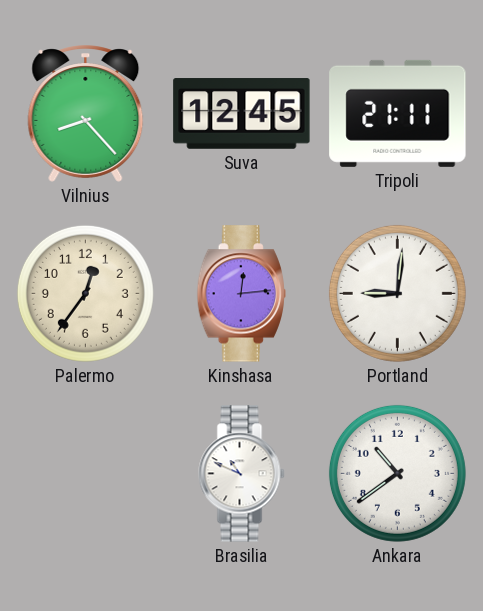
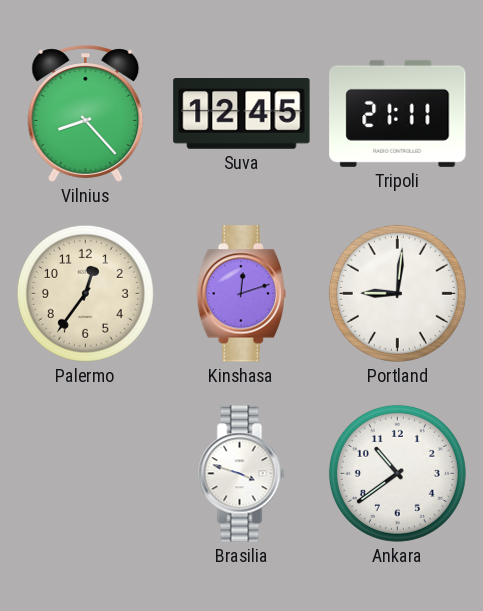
Kinshasa: 12:14 -> 12:12 (241, 294)
Brasilia: 10:49 -> 3:48 (242, 474)
